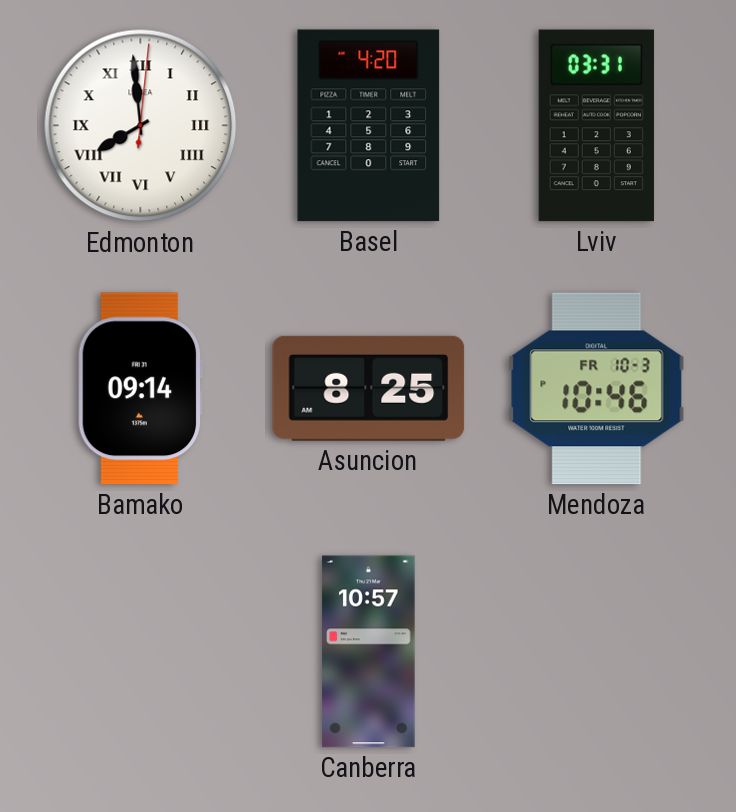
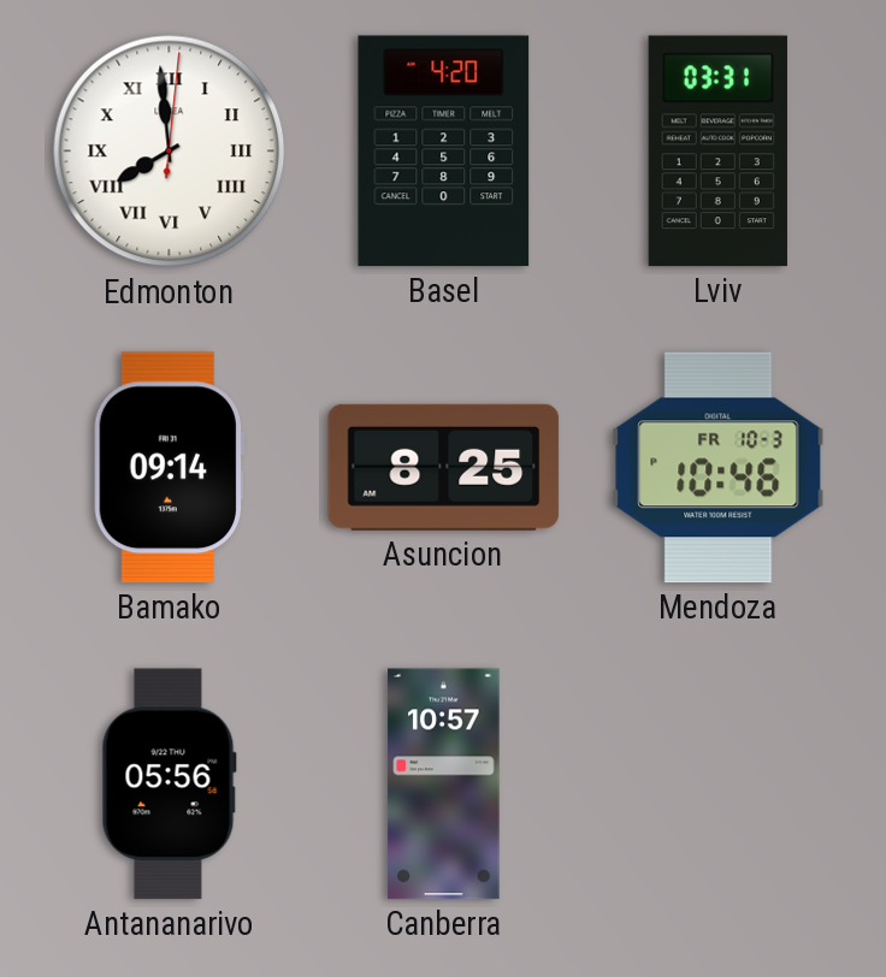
Antananarivo: none -> 05:56 (169, 784)
